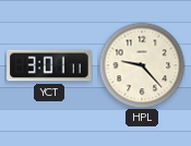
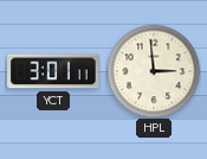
HPL: 9:23 -> 2:59 (154, 71)
